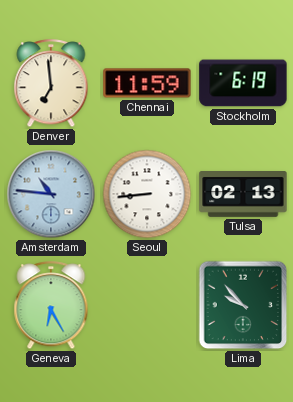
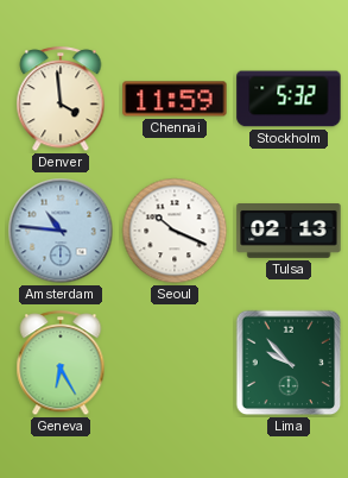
Denver: 6:59 -> 3:59 (61, 100)
Stockholm: 6:19 -> 5:32 (289, 99)
Seoul: 8:44 -> 10:19 (175, 231)
